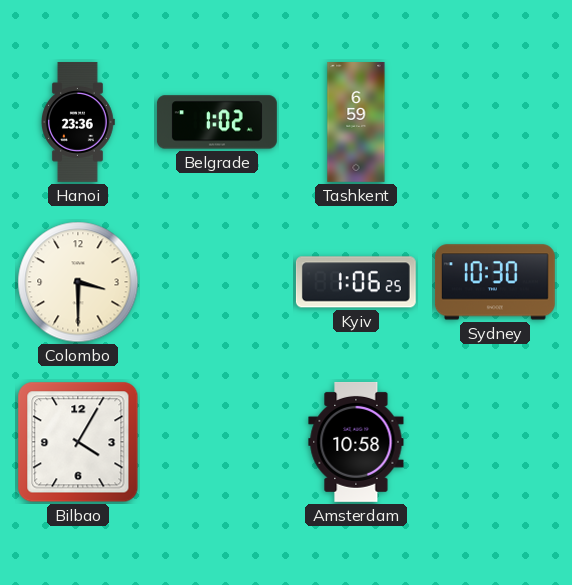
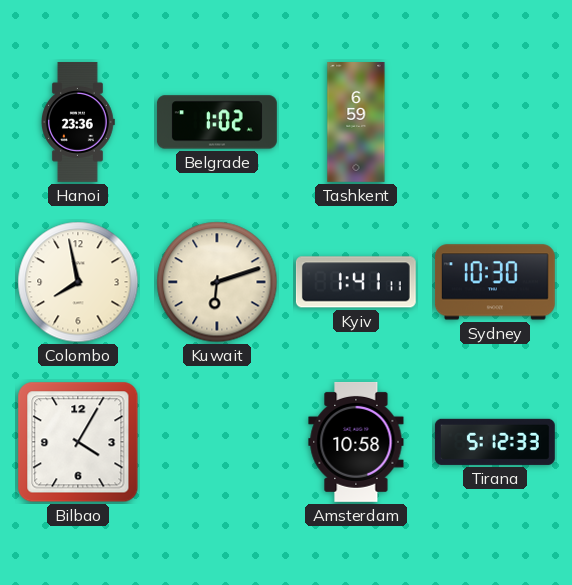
Colombo: 3:30 -> 7:58 (78, 282)
Kuwait: none -> 6:12 (217, 282)
Kyiv: 1:06 -> 1:41 (356, 282)
Tirana: none -> 5:12 (495, 442)
